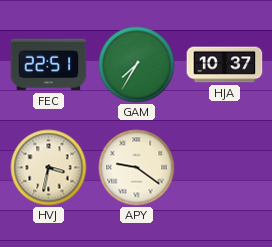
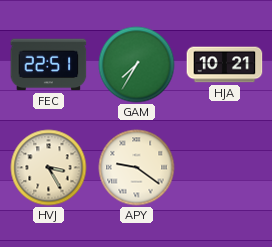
HJA: 10:37 -> 10:21 (225, 65)
HVJ: 3:32 -> 3:25 (49, 168)
